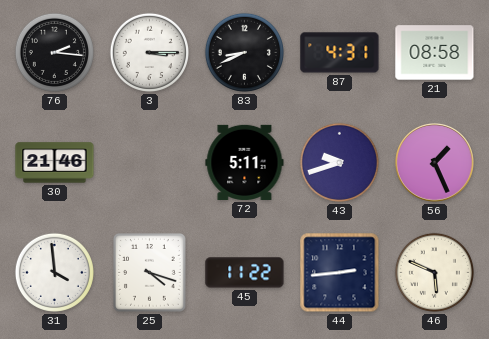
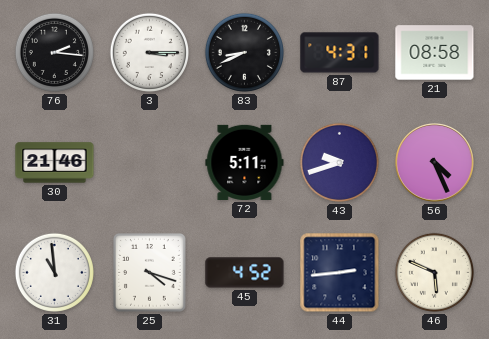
56: 1:26 -> 4:26 (434, 162)
31: 3:59 -> 10:59 (54, 272)
45: 11:22 -> 4:52 (245, 273)
